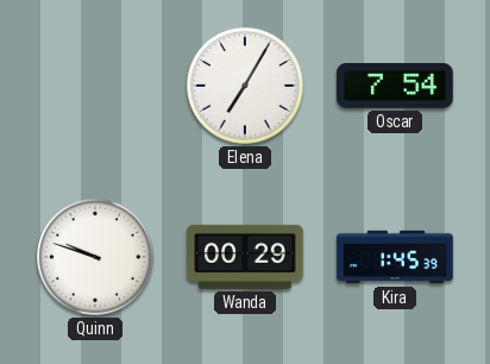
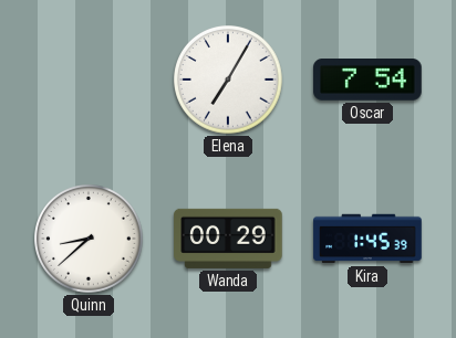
Quinn: 9:48 -> 8:38 (90, 240)
